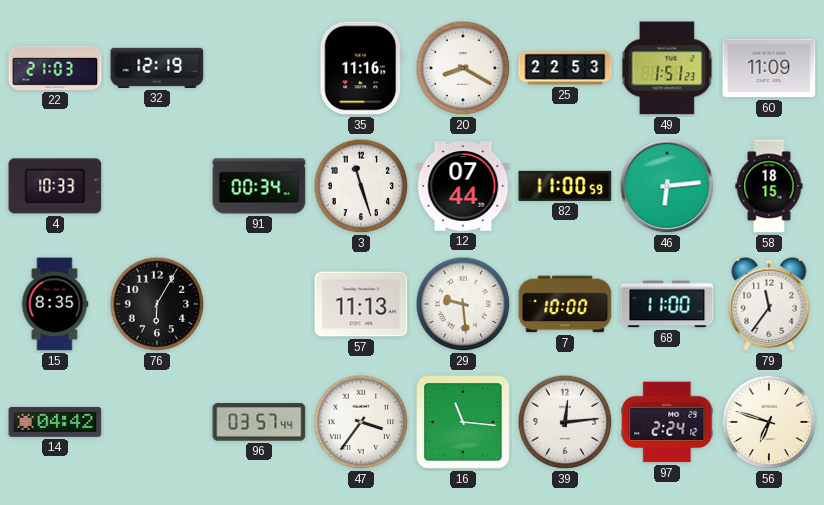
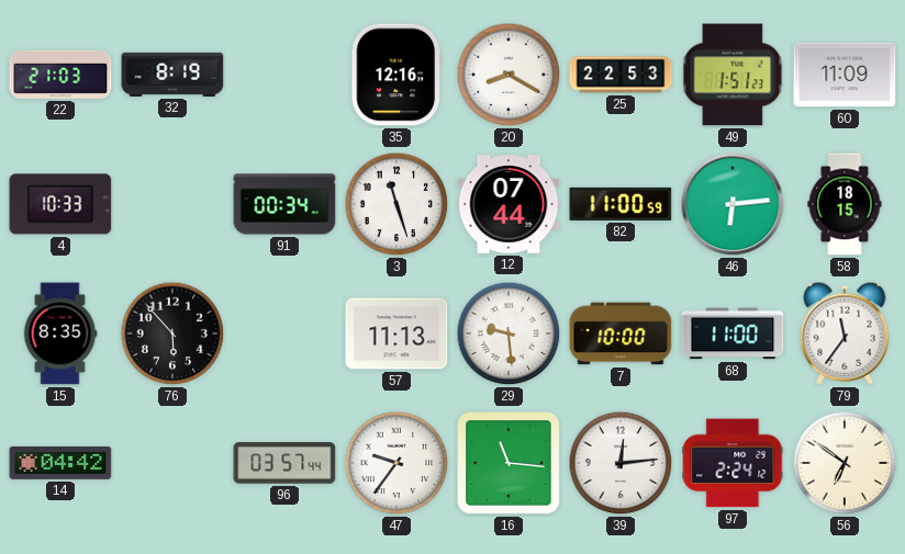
32: 12:19 -> 8:19 (172, 75)
35: 11:16 -> 12:16 (396, 75)
76: 6:05 -> 5:53 (172, 333)
47: 3:36 -> 9:36 (396, 463)
56: 6:48 -> 6:51 (845, 463)
